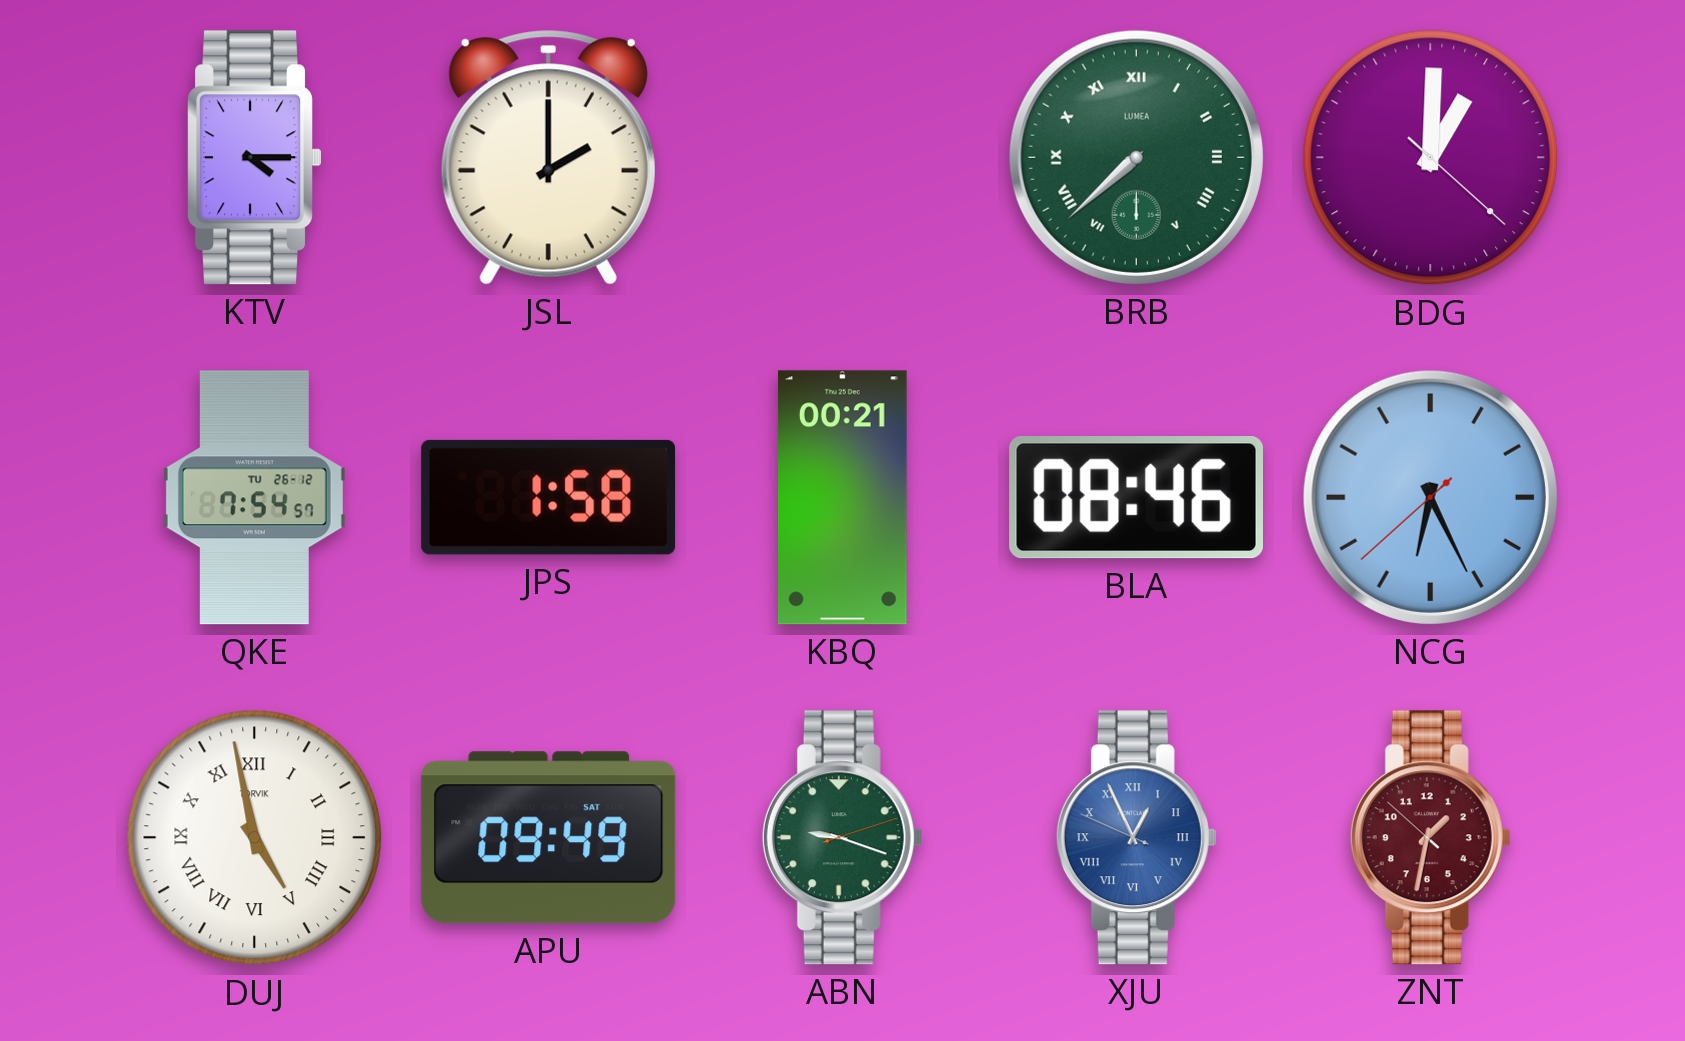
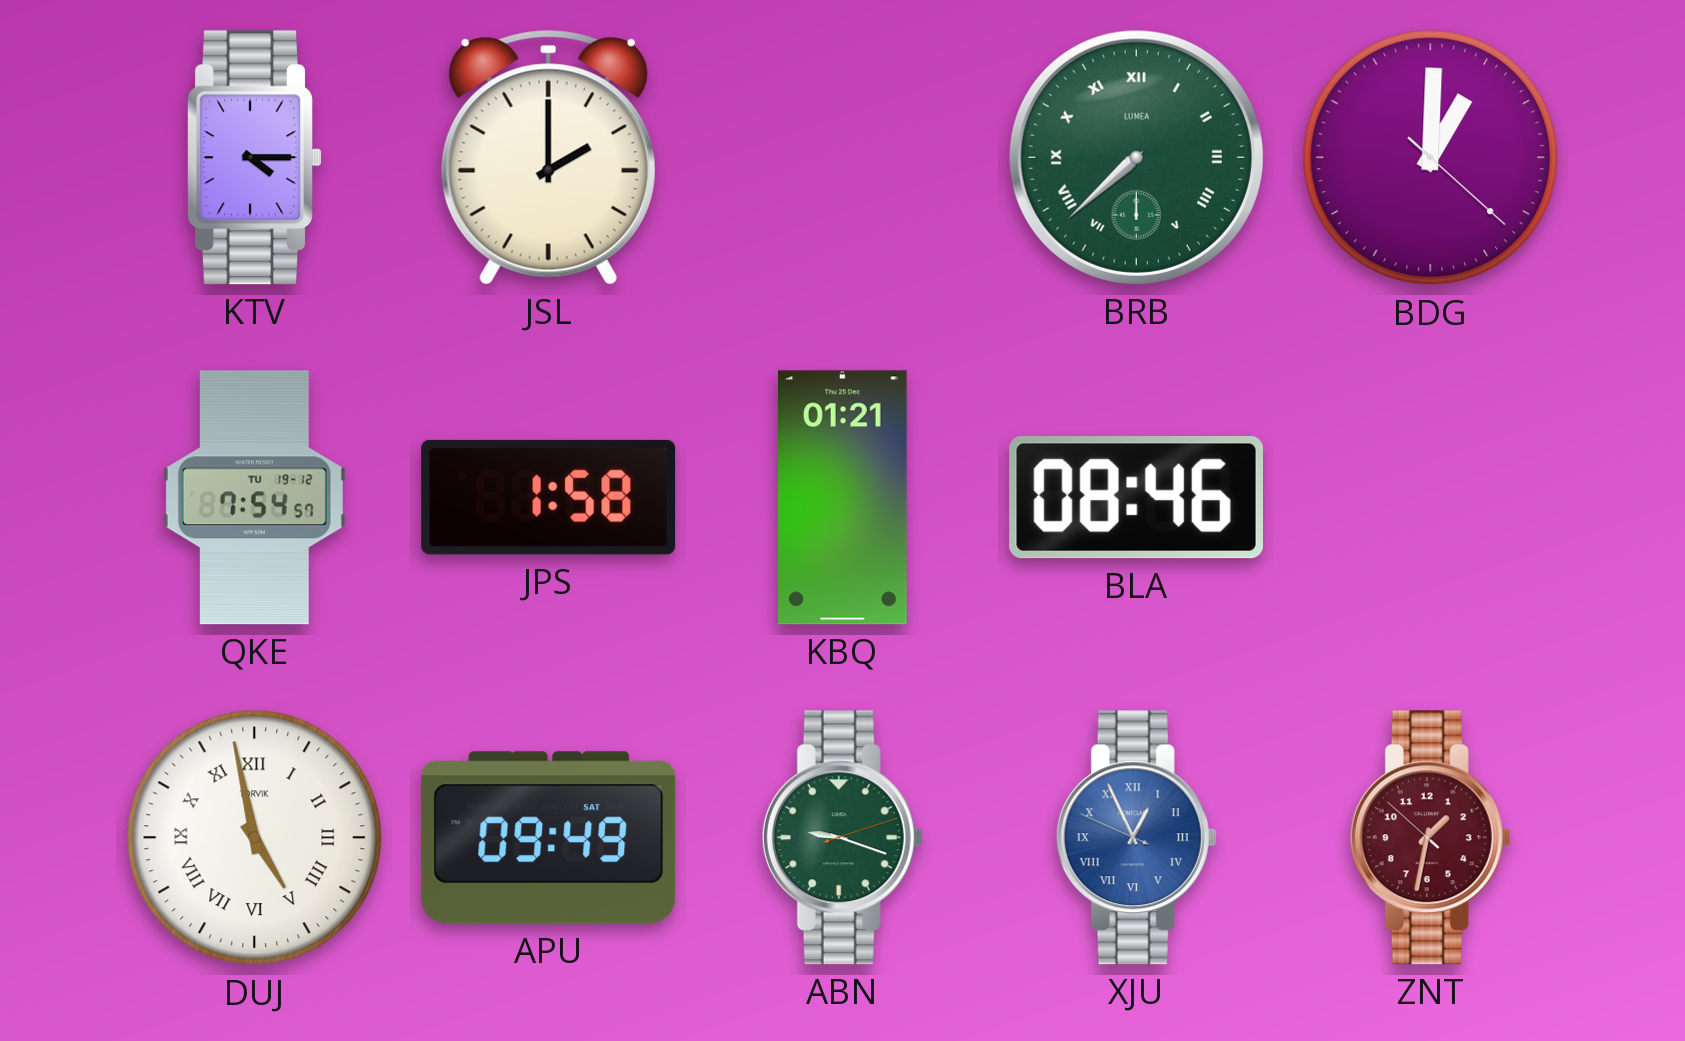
QKE date: TU 26-12 -> TU 19-12 (254, 498)
KBQ: 00:21 -> 01:21 (842, 498)
NCG: 6:25 -> none (1430, 497)
